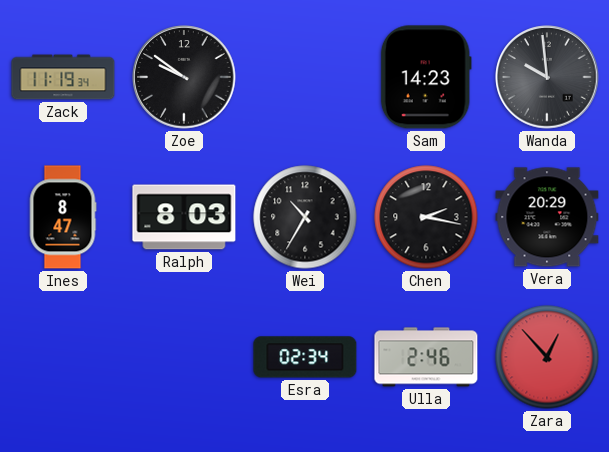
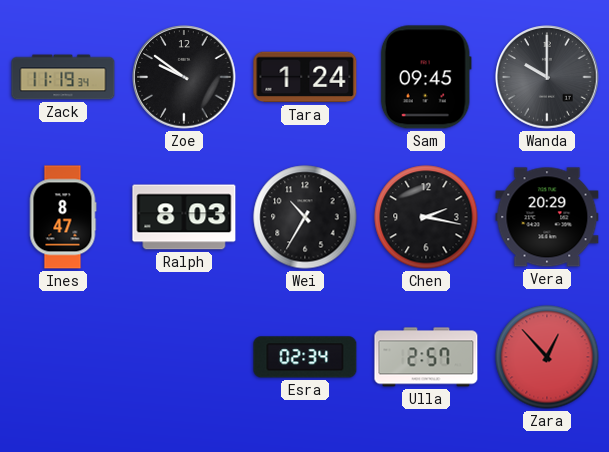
Tara: none -> 1:24 (305, 77)
Sam: 14:23 -> 09:45 (426, 77)
Wanda: 9:59 -> 10:00 (547, 77)
Ulla: 2:46 -> 2:57 (426, 357)
